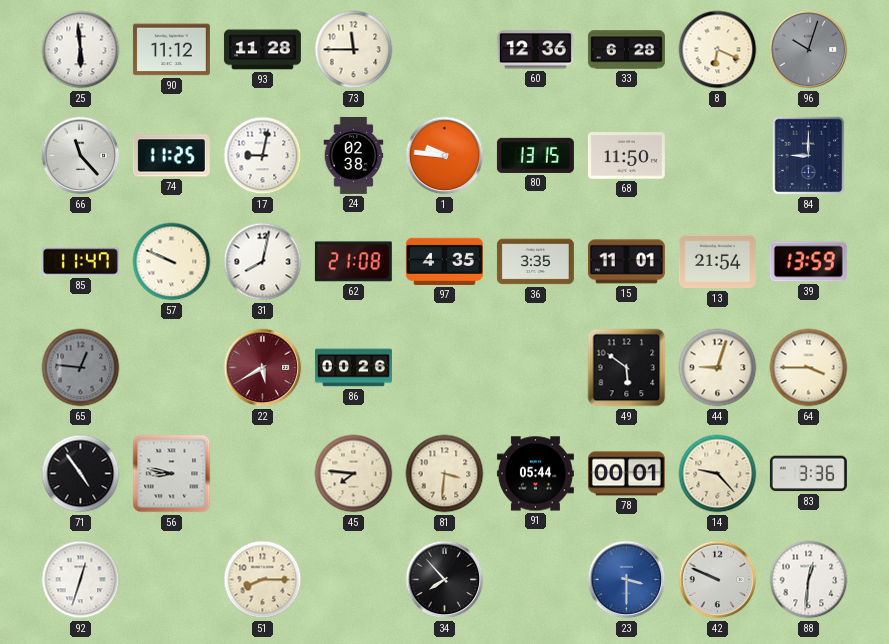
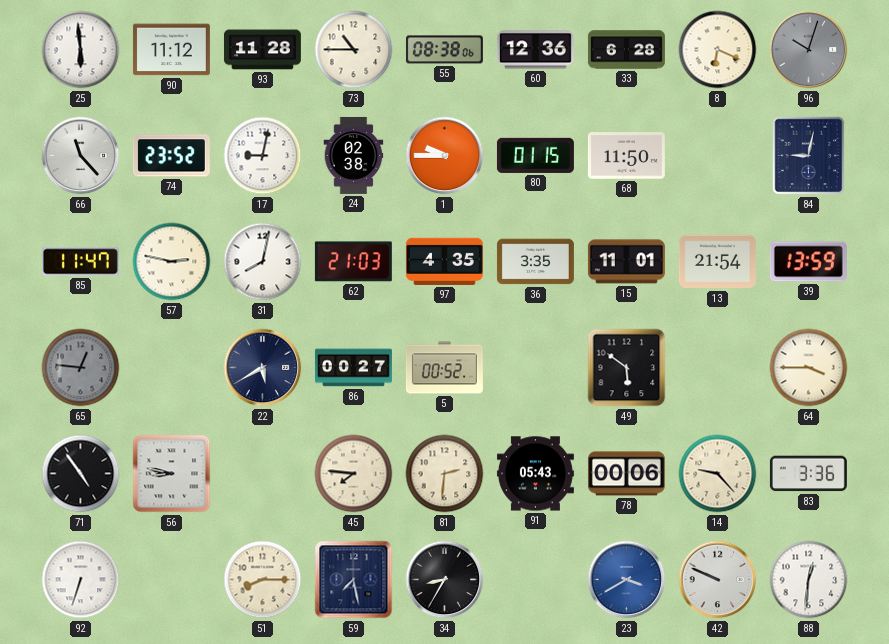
73: 11:45 -> 10:45 (354, 50)
55: none -> 08:38 (444, 50)
74: 11:25 -> 23:52 (171, 156)
1: 9:46 -> 9:45 (445, 156)
80: 13:15 -> 01:15 (535, 155)
84: 9:00 -> 9:02 (809, 156)
57: 9:49 -> 2:47 (172, 262)
62: 21:08 -> 21:03 (353, 262)
22 dial: burgundy -> navy (263, 368)
86: 00:26 -> 00:27 (353, 368)
5: none -> 00:52 (444, 368)
44: 9:03 -> none (718, 368)
81: 3:31 -> 2:31 (445, 474)
91: 05:44 -> 05:43 (535, 474)
78: 00:01 -> 00:06 (626, 474)
92: 12:33 -> 6:33 (81, 580)
59: none -> 7:28 (354, 580)
34: 7:53 -> 8:35 (445, 580)
23: 3:30 -> 3:40 (627, 580)
